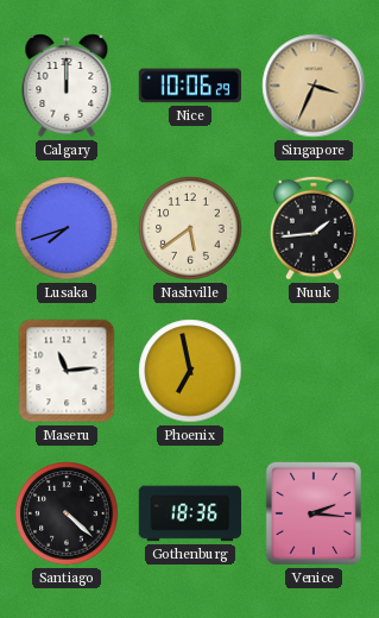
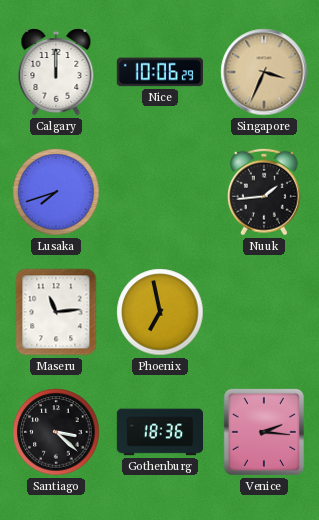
Nashville: 5:39 -> none (190, 228)
Santiago: 4:22 -> 3:22 (56, 432)
